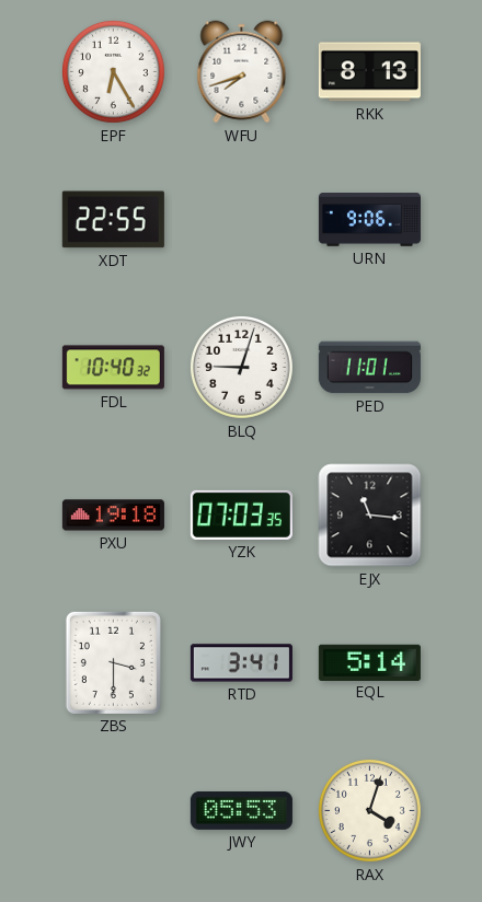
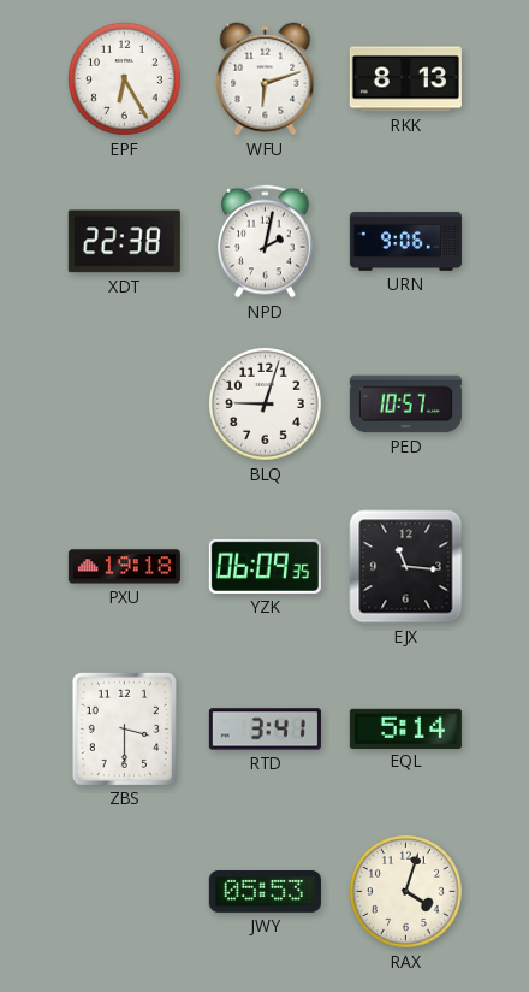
WFU: 7:42 -> 6:12 (266, 79)
XDT: 22:55 -> 22:38 (124, 242)
NPD: none -> 2:02 (266, 242)
FDL: 10:40 -> none (113, 368)
PED: 11:01 -> 10:57 (405, 405)
YZK: 07:03 -> 06:09 (264, 566)
